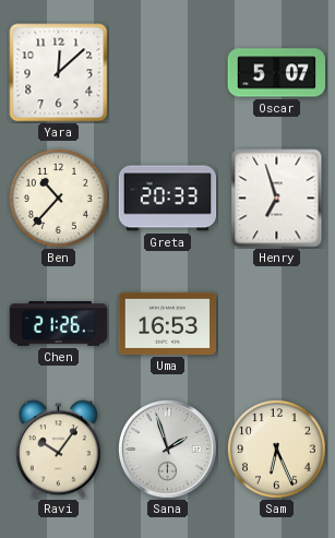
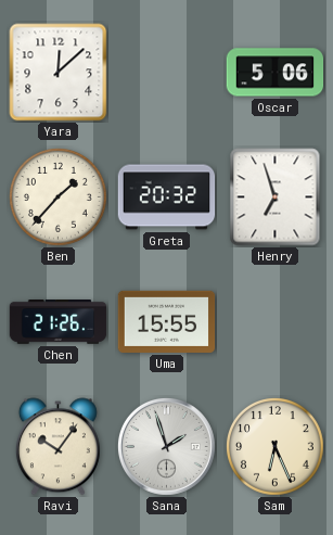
Oscar: 5:07 -> 5:06 (276, 73)
Ben: 10:37 -> 1:37 (59, 198)
Greta: 20:33 -> 20:32 (167, 198)
Uma: 16:53 -> 15:55 (167, 321)
